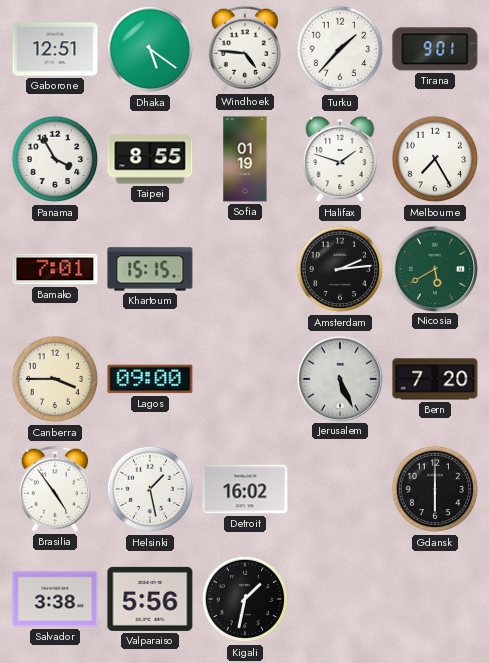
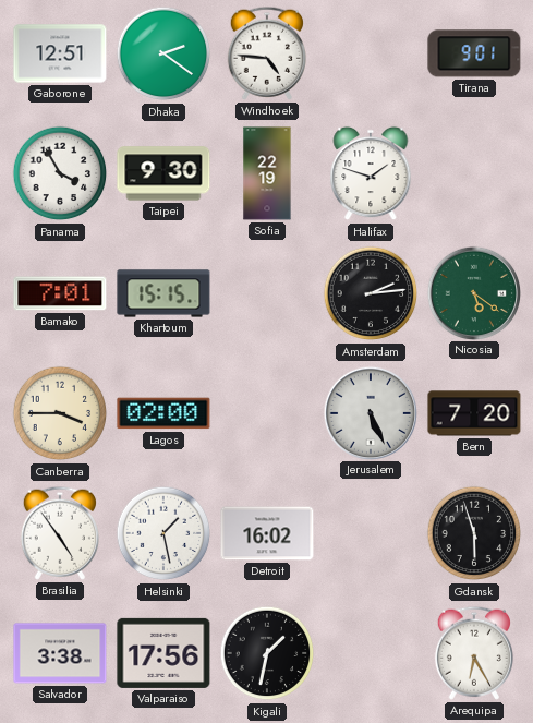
Dhaka: 5:21 -> 2:21 (163, 53)
Turku: 1:37 -> none (340, 49)
Taipei: 8:55 -> 9:30 (163, 173)
Sofia: 01:19 -> 22:19 (267, 173)
Melbourne: 7:25 -> none (435, 159)
Nicosia: 5:40 -> 5:21 (473, 292)
Lagos: 09:00 -> 02:00 (163, 413)
Gdansk: 6:00 -> 5:57 (474, 533)
Valparaiso: 5:56 -> 17:56 (163, 653)
Arequipa: none -> 6:25 (474, 653)
